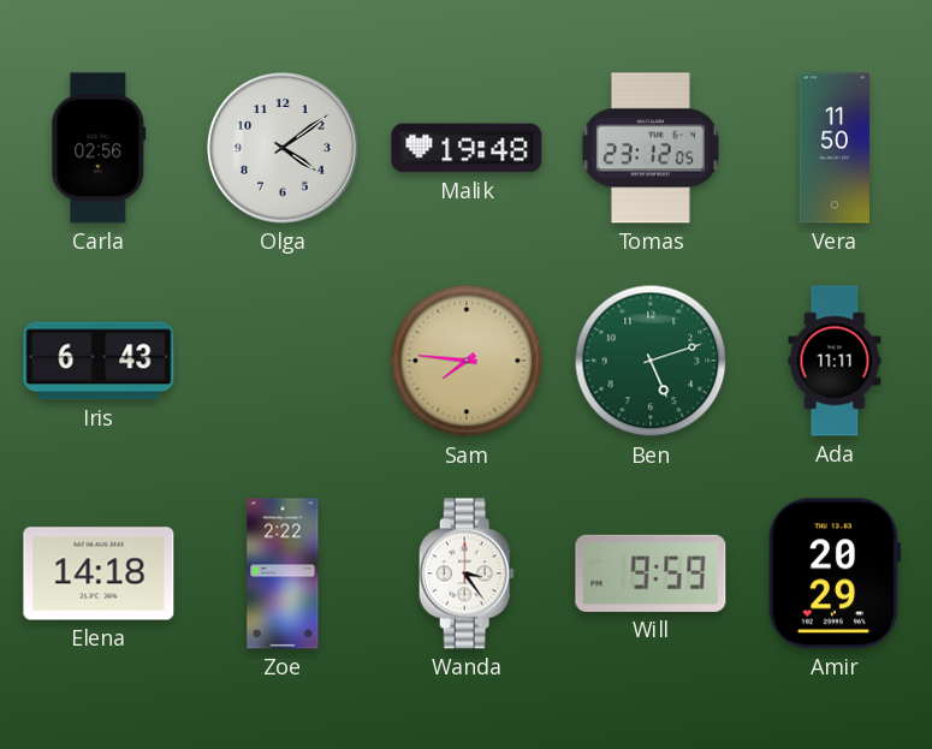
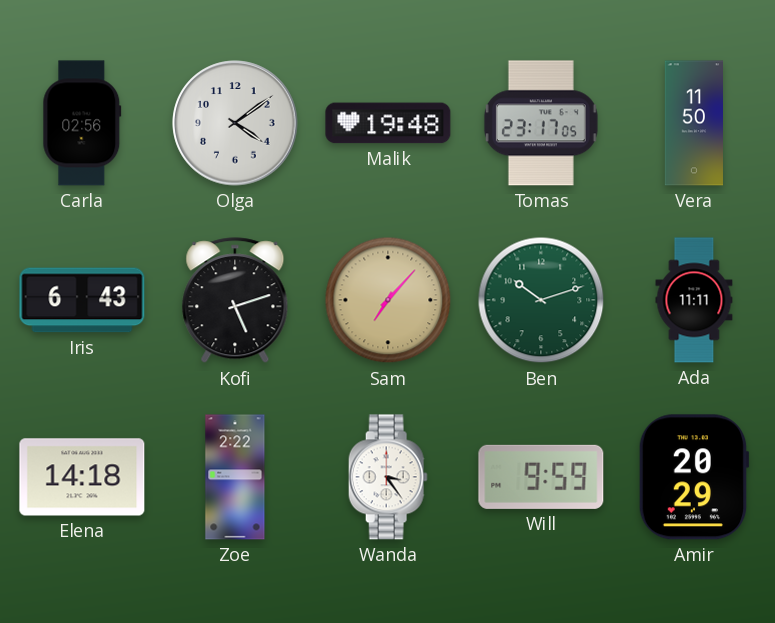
Tomas: 23:12 -> 23:17 (541, 123)
Kofi: none -> 5:12 (235, 301)
Sam: 7:46 -> 7:07 (388, 300)
Ben: 5:12 -> 10:12 (541, 300)
